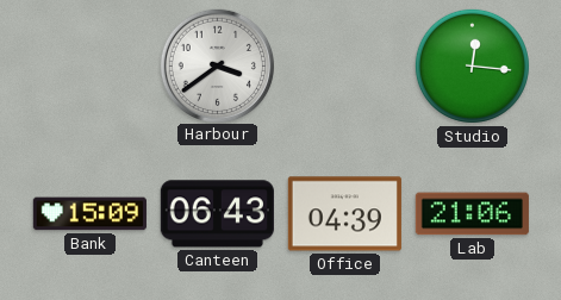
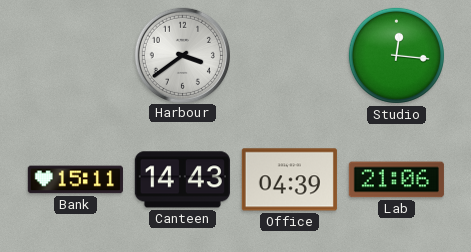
Bank: 15:09 -> 15:11 (75, 180)
Canteen: 06:43 -> 14:43 (182, 180)
